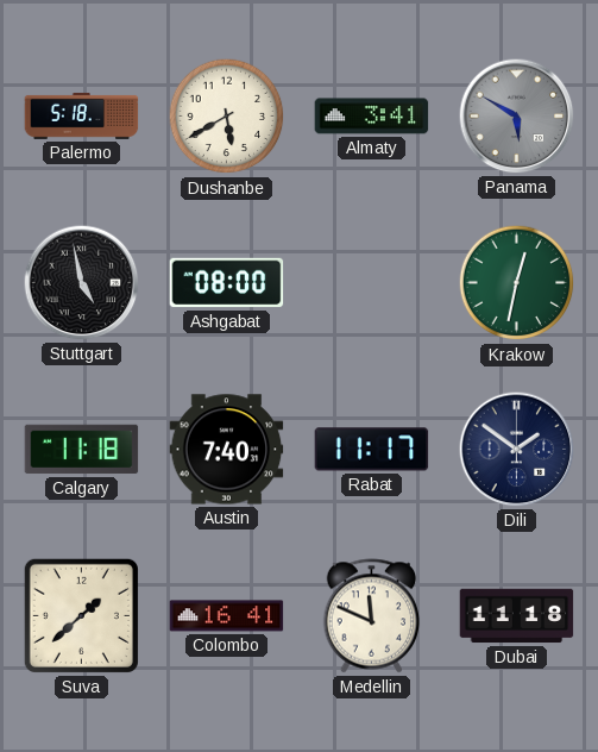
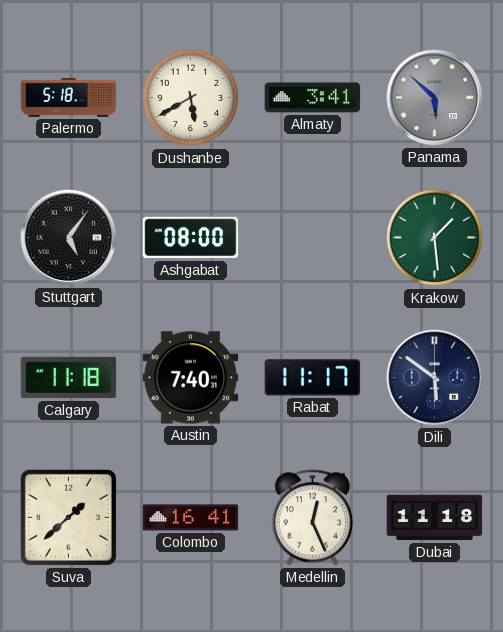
Panama: 5:50 -> 5:52 (435, 98)
Stuttgart: 4:58 -> 5:06 (69, 238)
Krakow: 12:32 -> 1:29 (435, 238)
Dili: 1:51 -> 5:51 (435, 378)
Medellin: 11:49 -> 12:26 (313, 518)
